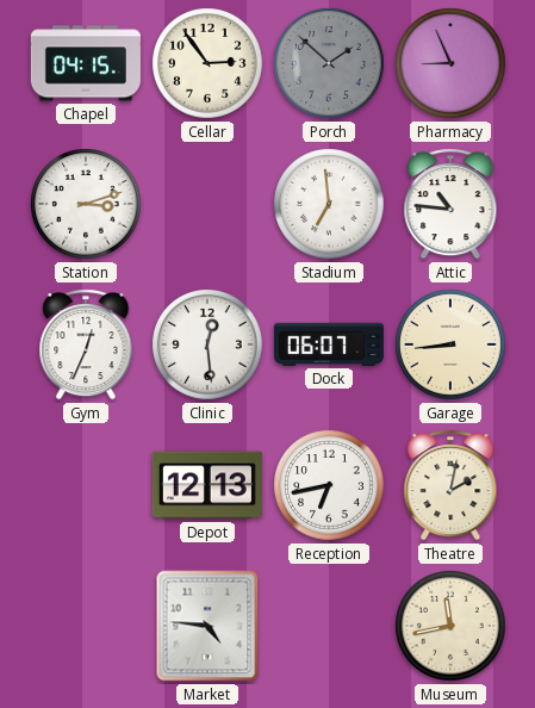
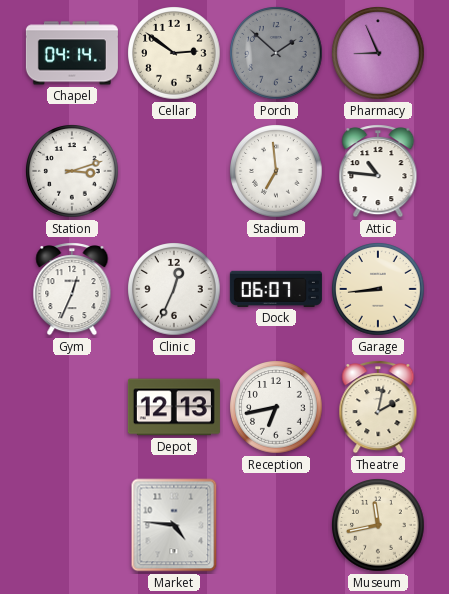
Chapel: 04:15 -> 04:14 (72, 53)
Cellar: 2:54 -> 2:51 (174, 53)
Clinic: 12:29 -> 12:34 (174, 289)
